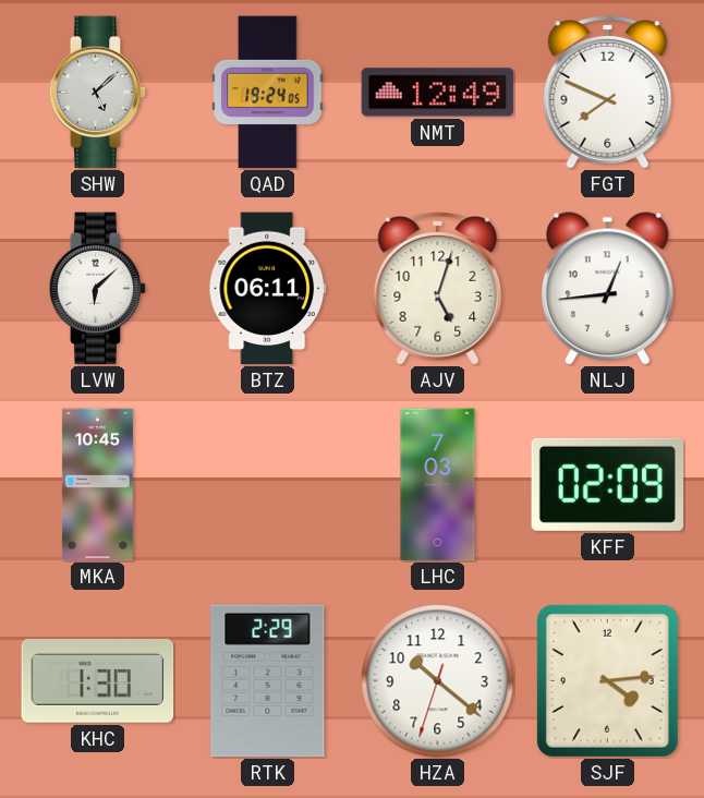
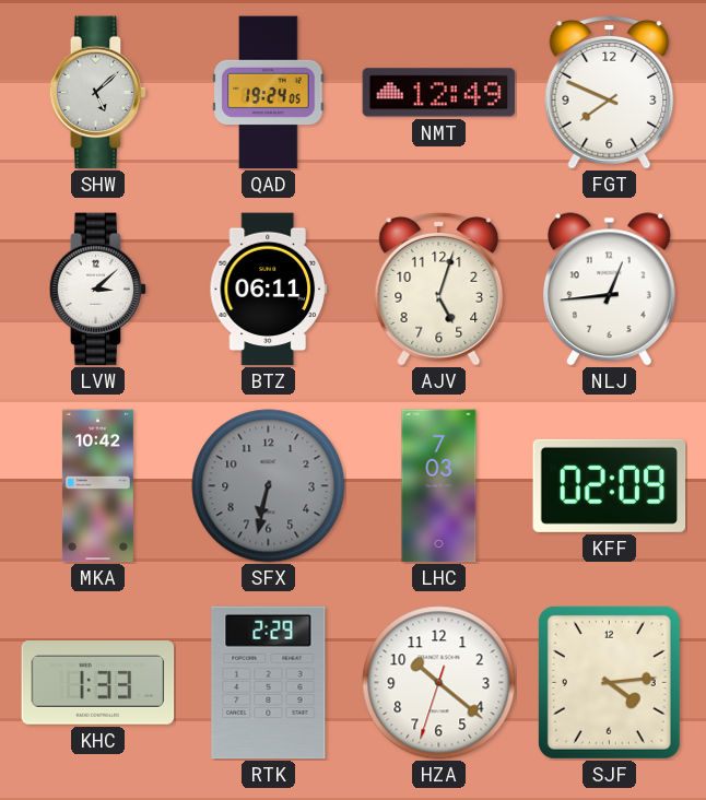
LVW: 6:08 -> 3:08 (98, 290)
MKA: 10:45 -> 10:42 (97, 486)
SFX: none -> 6:32 (269, 486)
KHC: 1:30 -> 1:33 (98, 683)
